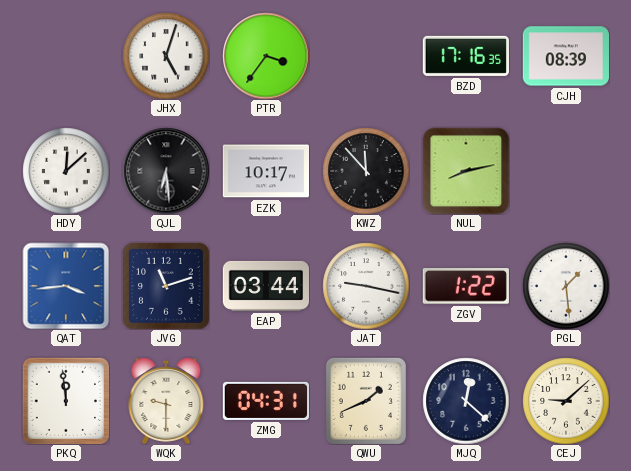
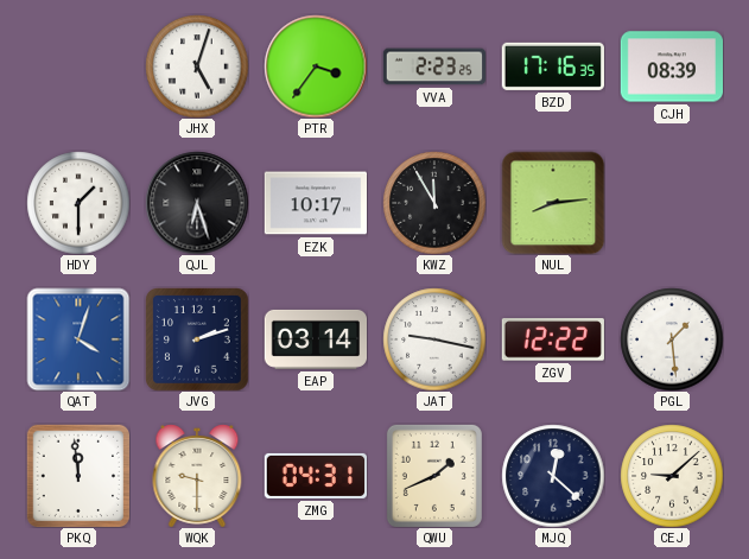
VVA: none -> 2:23 (433, 66)
HDY: 12:08 -> 1:30 (78, 203)
QJL: 6:29 -> 6:27 (197, 203)
KWZ: 11:53 -> 11:55 (434, 203)
NUL: 8:13 -> 8:14 (553, 203)
QAT: 3:44 -> 4:03 (78, 339)
JVG: 11:12 -> 2:12 (197, 339)
EAP: 03:44 -> 03:14 (315, 339)
ZGV: 1:22 -> 12:22 (553, 339)
